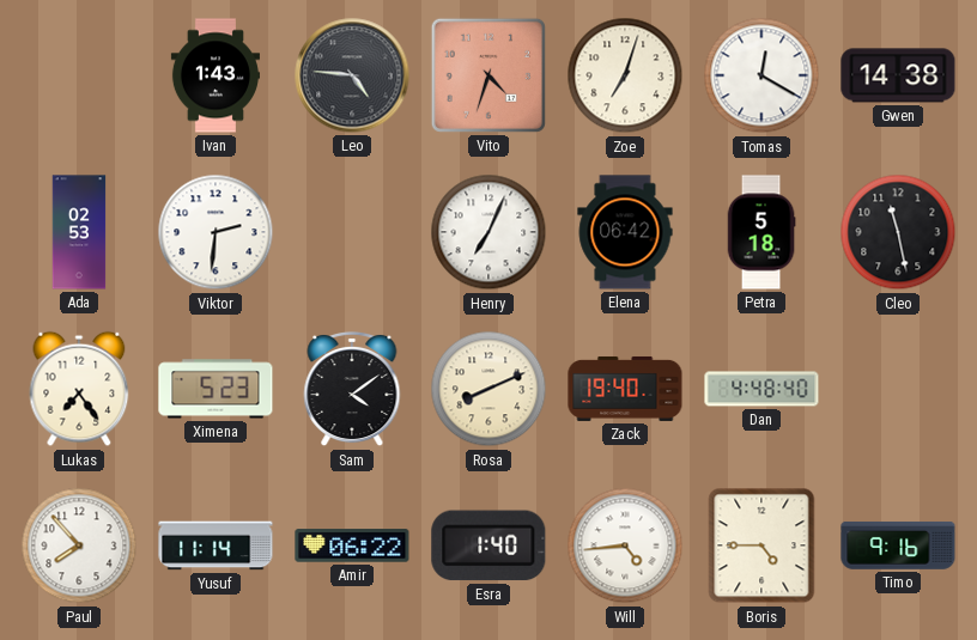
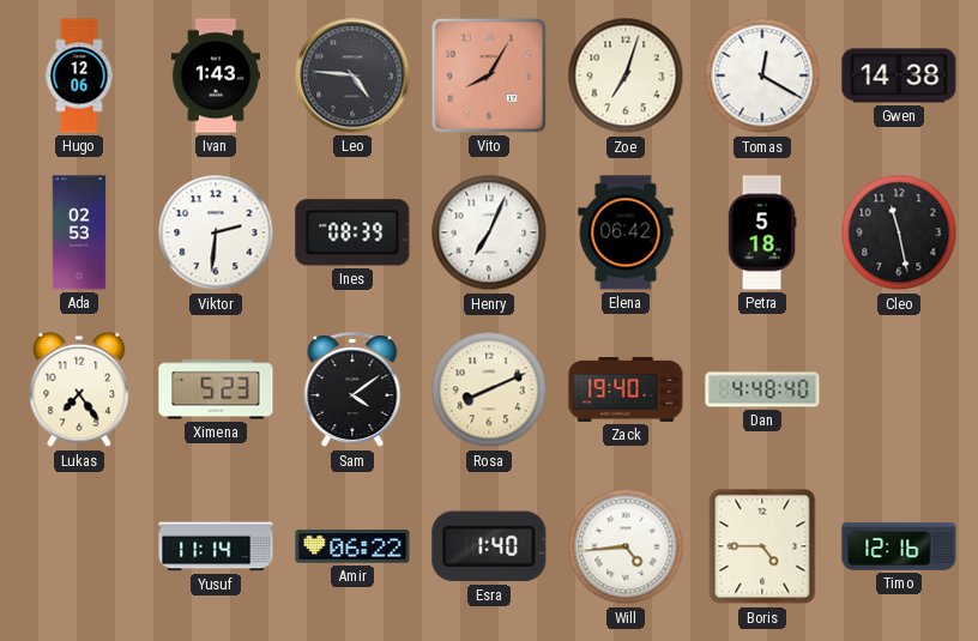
Hugo: none -> 12:06 (79, 75)
Vito: 4:33 -> 8:05 (489, 75)
Ines: none -> 08:39 (352, 232)
Paul: 7:53 -> none (79, 545)
Timo: 9:16 -> 12:16 (899, 546)
